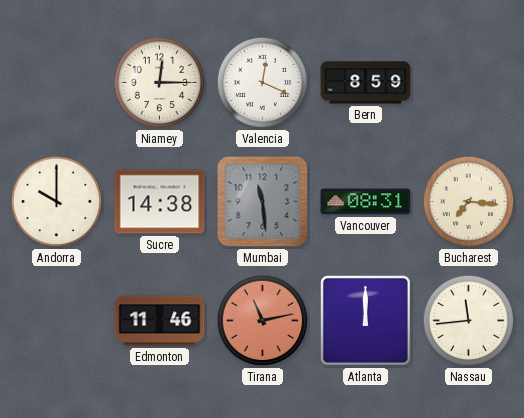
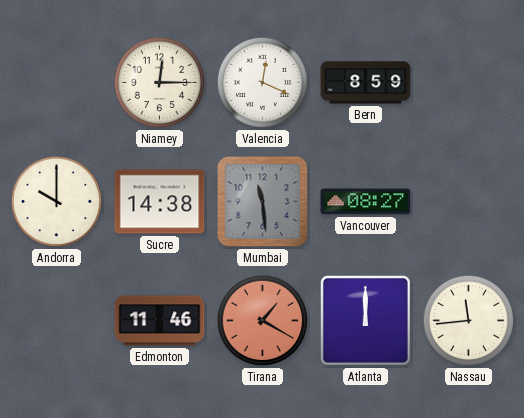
Vancouver: 08:31 -> 08:27 (366, 202)
Bucharest: 7:16 -> none (469, 202)
Tirana: 11:13 -> 1:20 (263, 321)
